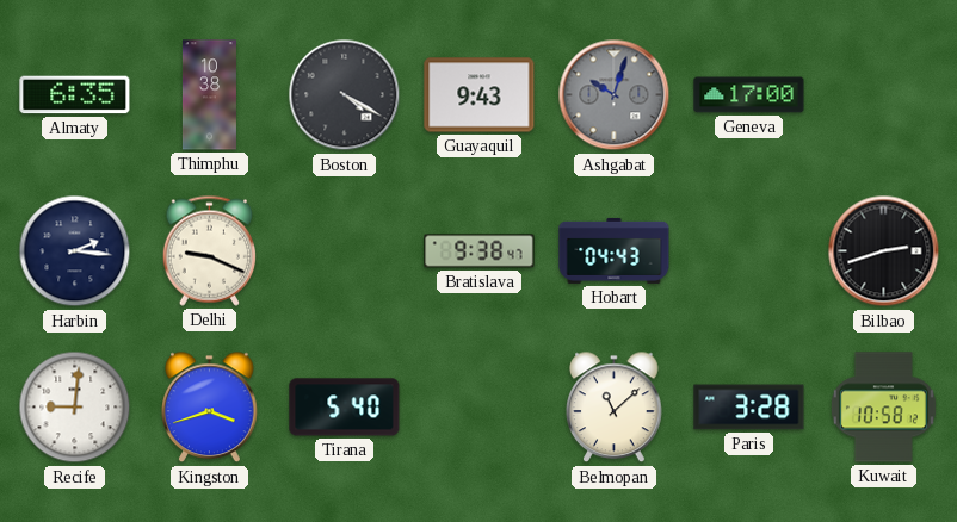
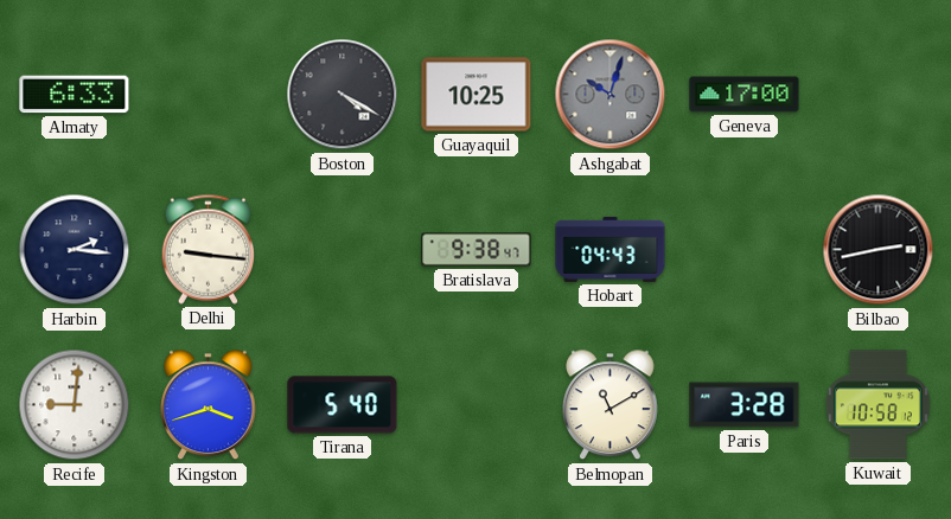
Almaty: 6:35 -> 6:33 (75, 95)
Thimphu: 10:38 -> none (209, 95)
Guayaquil: 9:43 -> 10:25 (477, 95)
Delhi: 9:19 -> 9:16 (208, 249)
Bilbao: 2:42 -> 2:43 (879, 250)
Belmopan: 11:08 -> 11:10 (611, 405)
